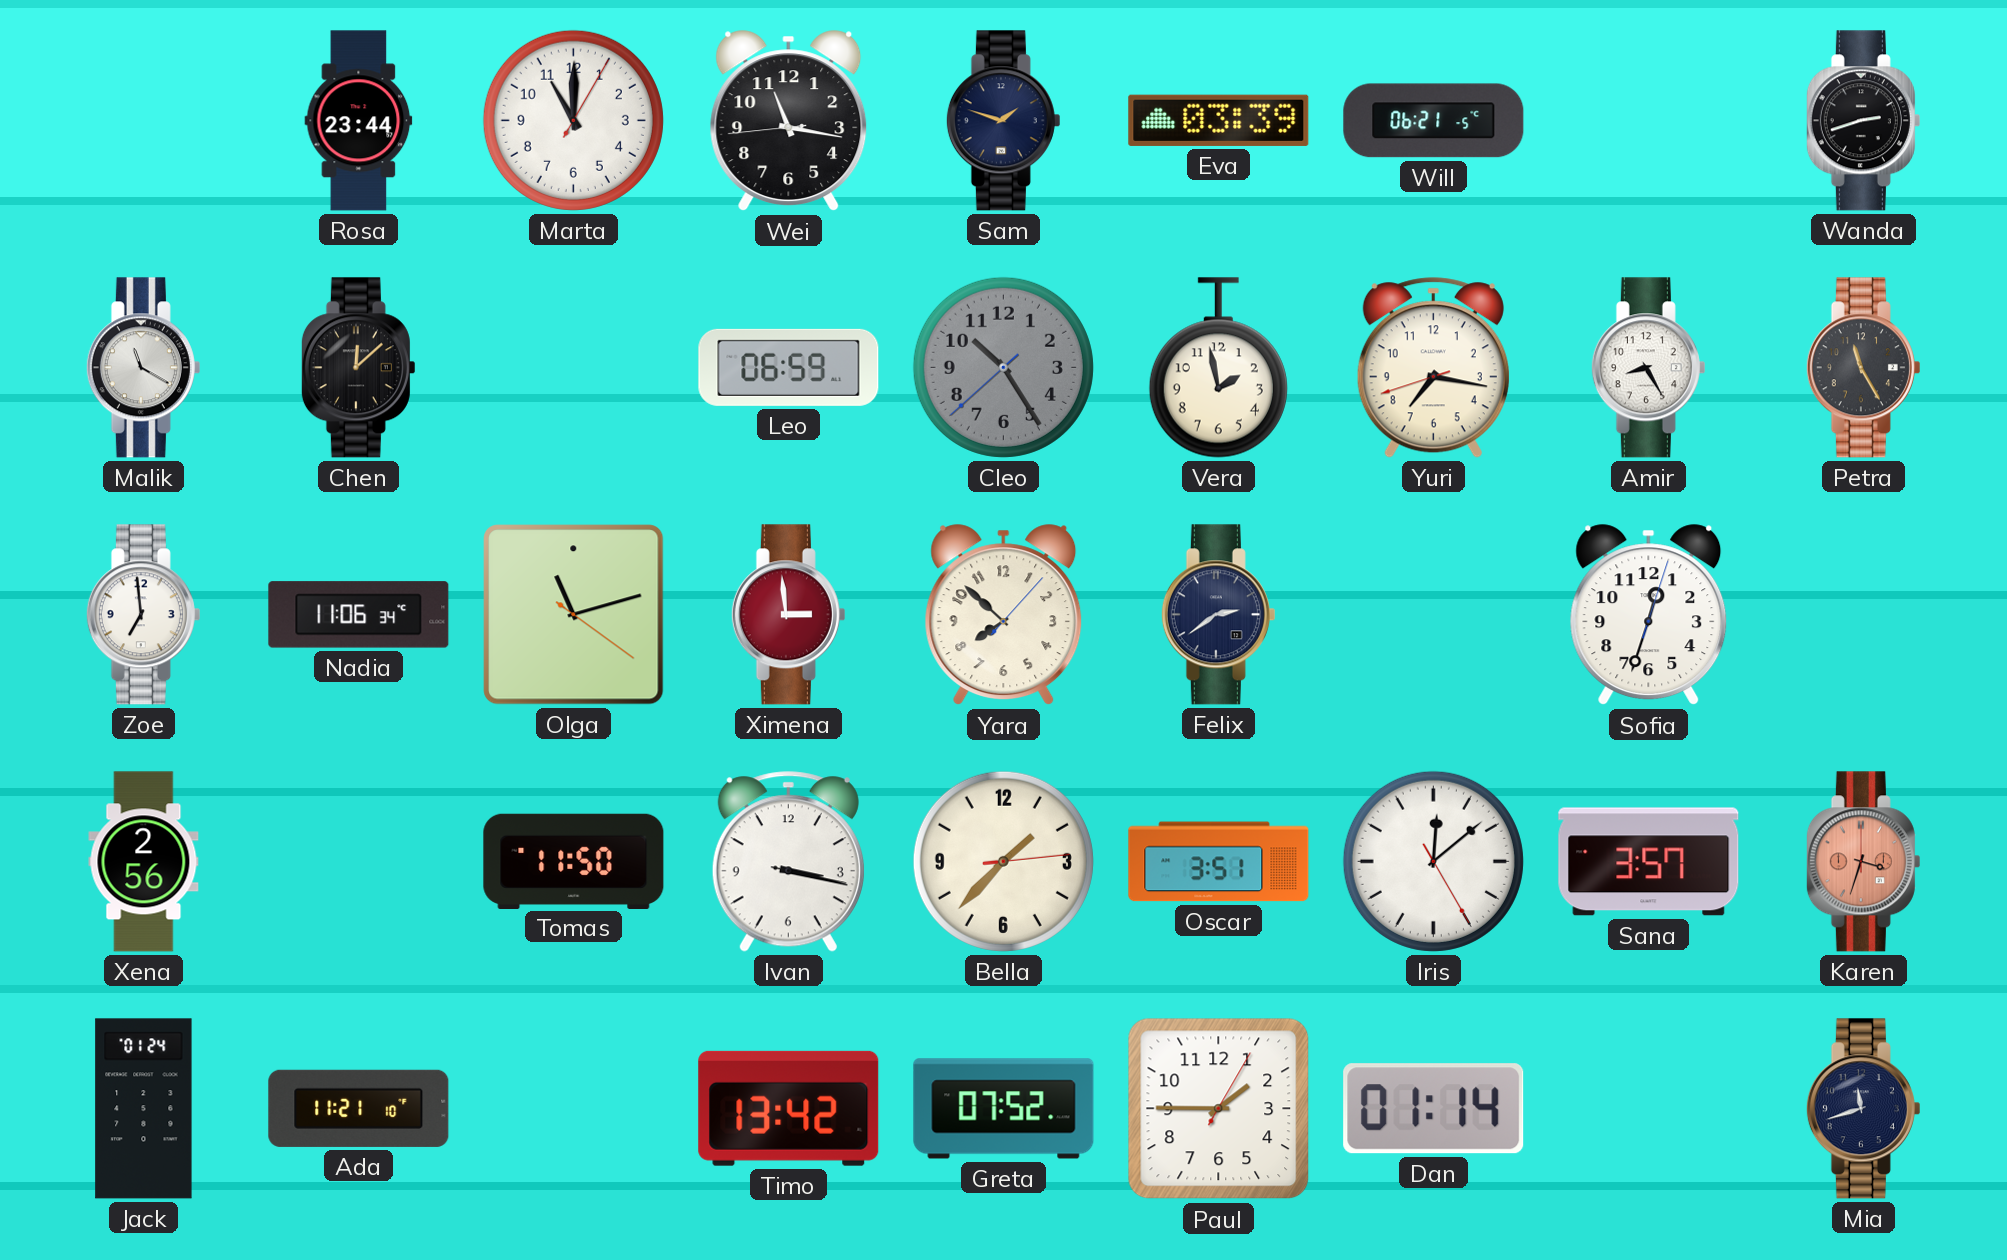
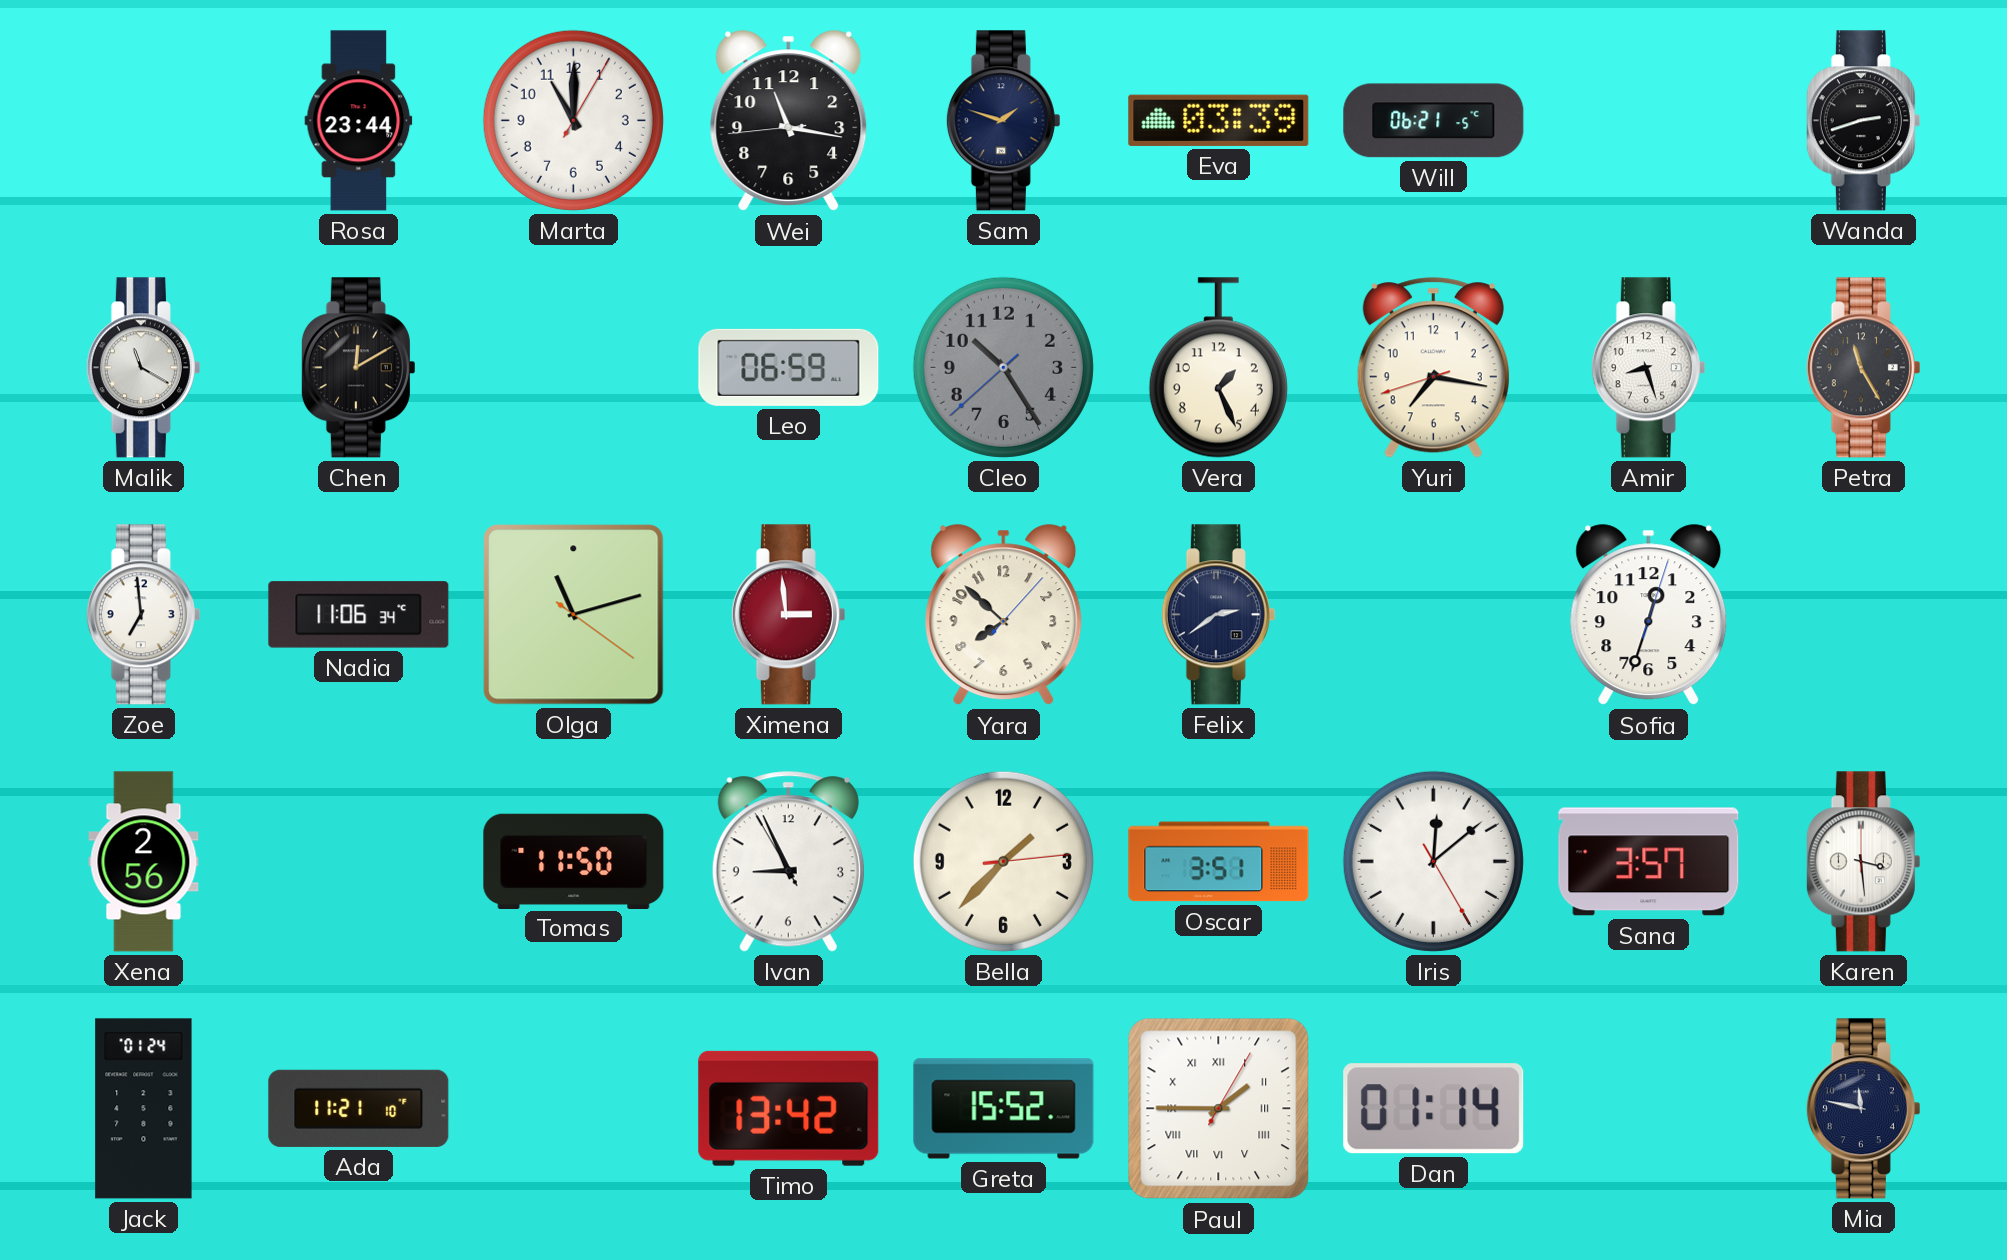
Chen: 12:08 -> 12:10 (358, 368)
Vera: 1:58 -> 1:26 (1218, 368)
Amir: 8:25 -> 8:27 (1648, 368)
Ivan: 3:17 -> 8:55 (788, 862)
Karen: 3:33 -> 3:29 (1863, 862)
Karen dial: salmon -> white (1863, 862)
Greta: 07:52 -> 15:52 (1004, 1109)
Paul numerals: Arabic -> Roman (1219, 1109)
Mia: 11:42 -> 11:47 (1863, 1109)
